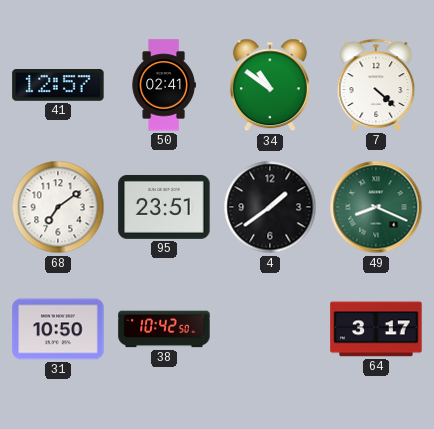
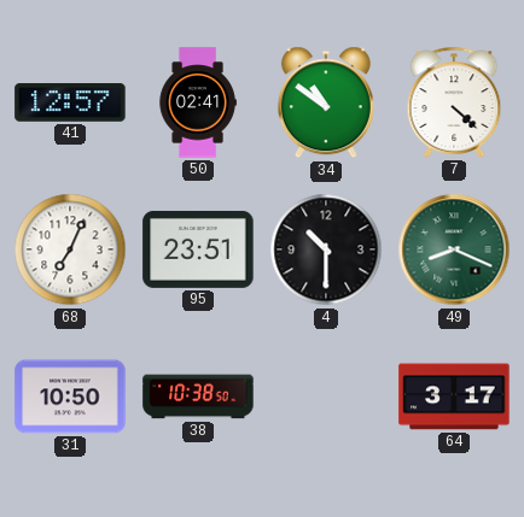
68: 7:09 -> 7:04 (70, 249)
4: 1:39 -> 10:30 (326, 249)
38: 10:42 -> 10:38 (198, 396)
